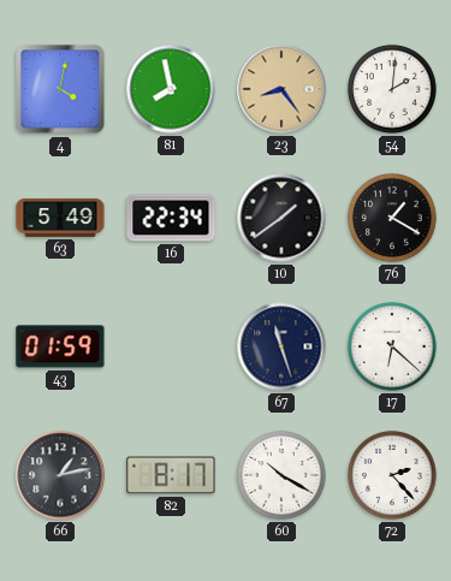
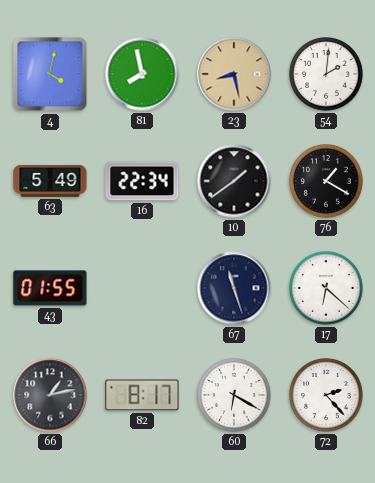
23: 8:24 -> 8:28 (234, 74)
43: 01:59 -> 01:55 (50, 288)
60: 10:20 -> 6:20 (234, 395)
